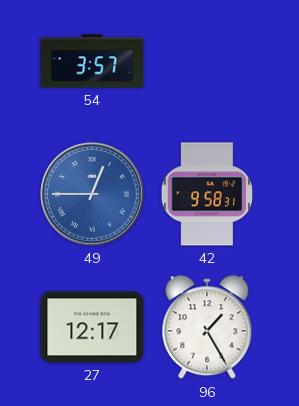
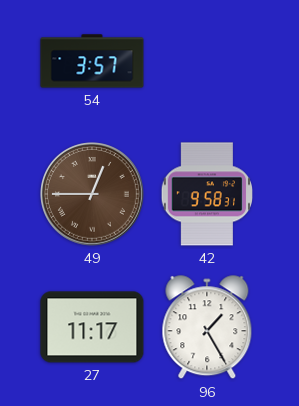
49 dial: blue -> brown (93, 195)
27: 12:17 -> 11:17 (92, 327)
